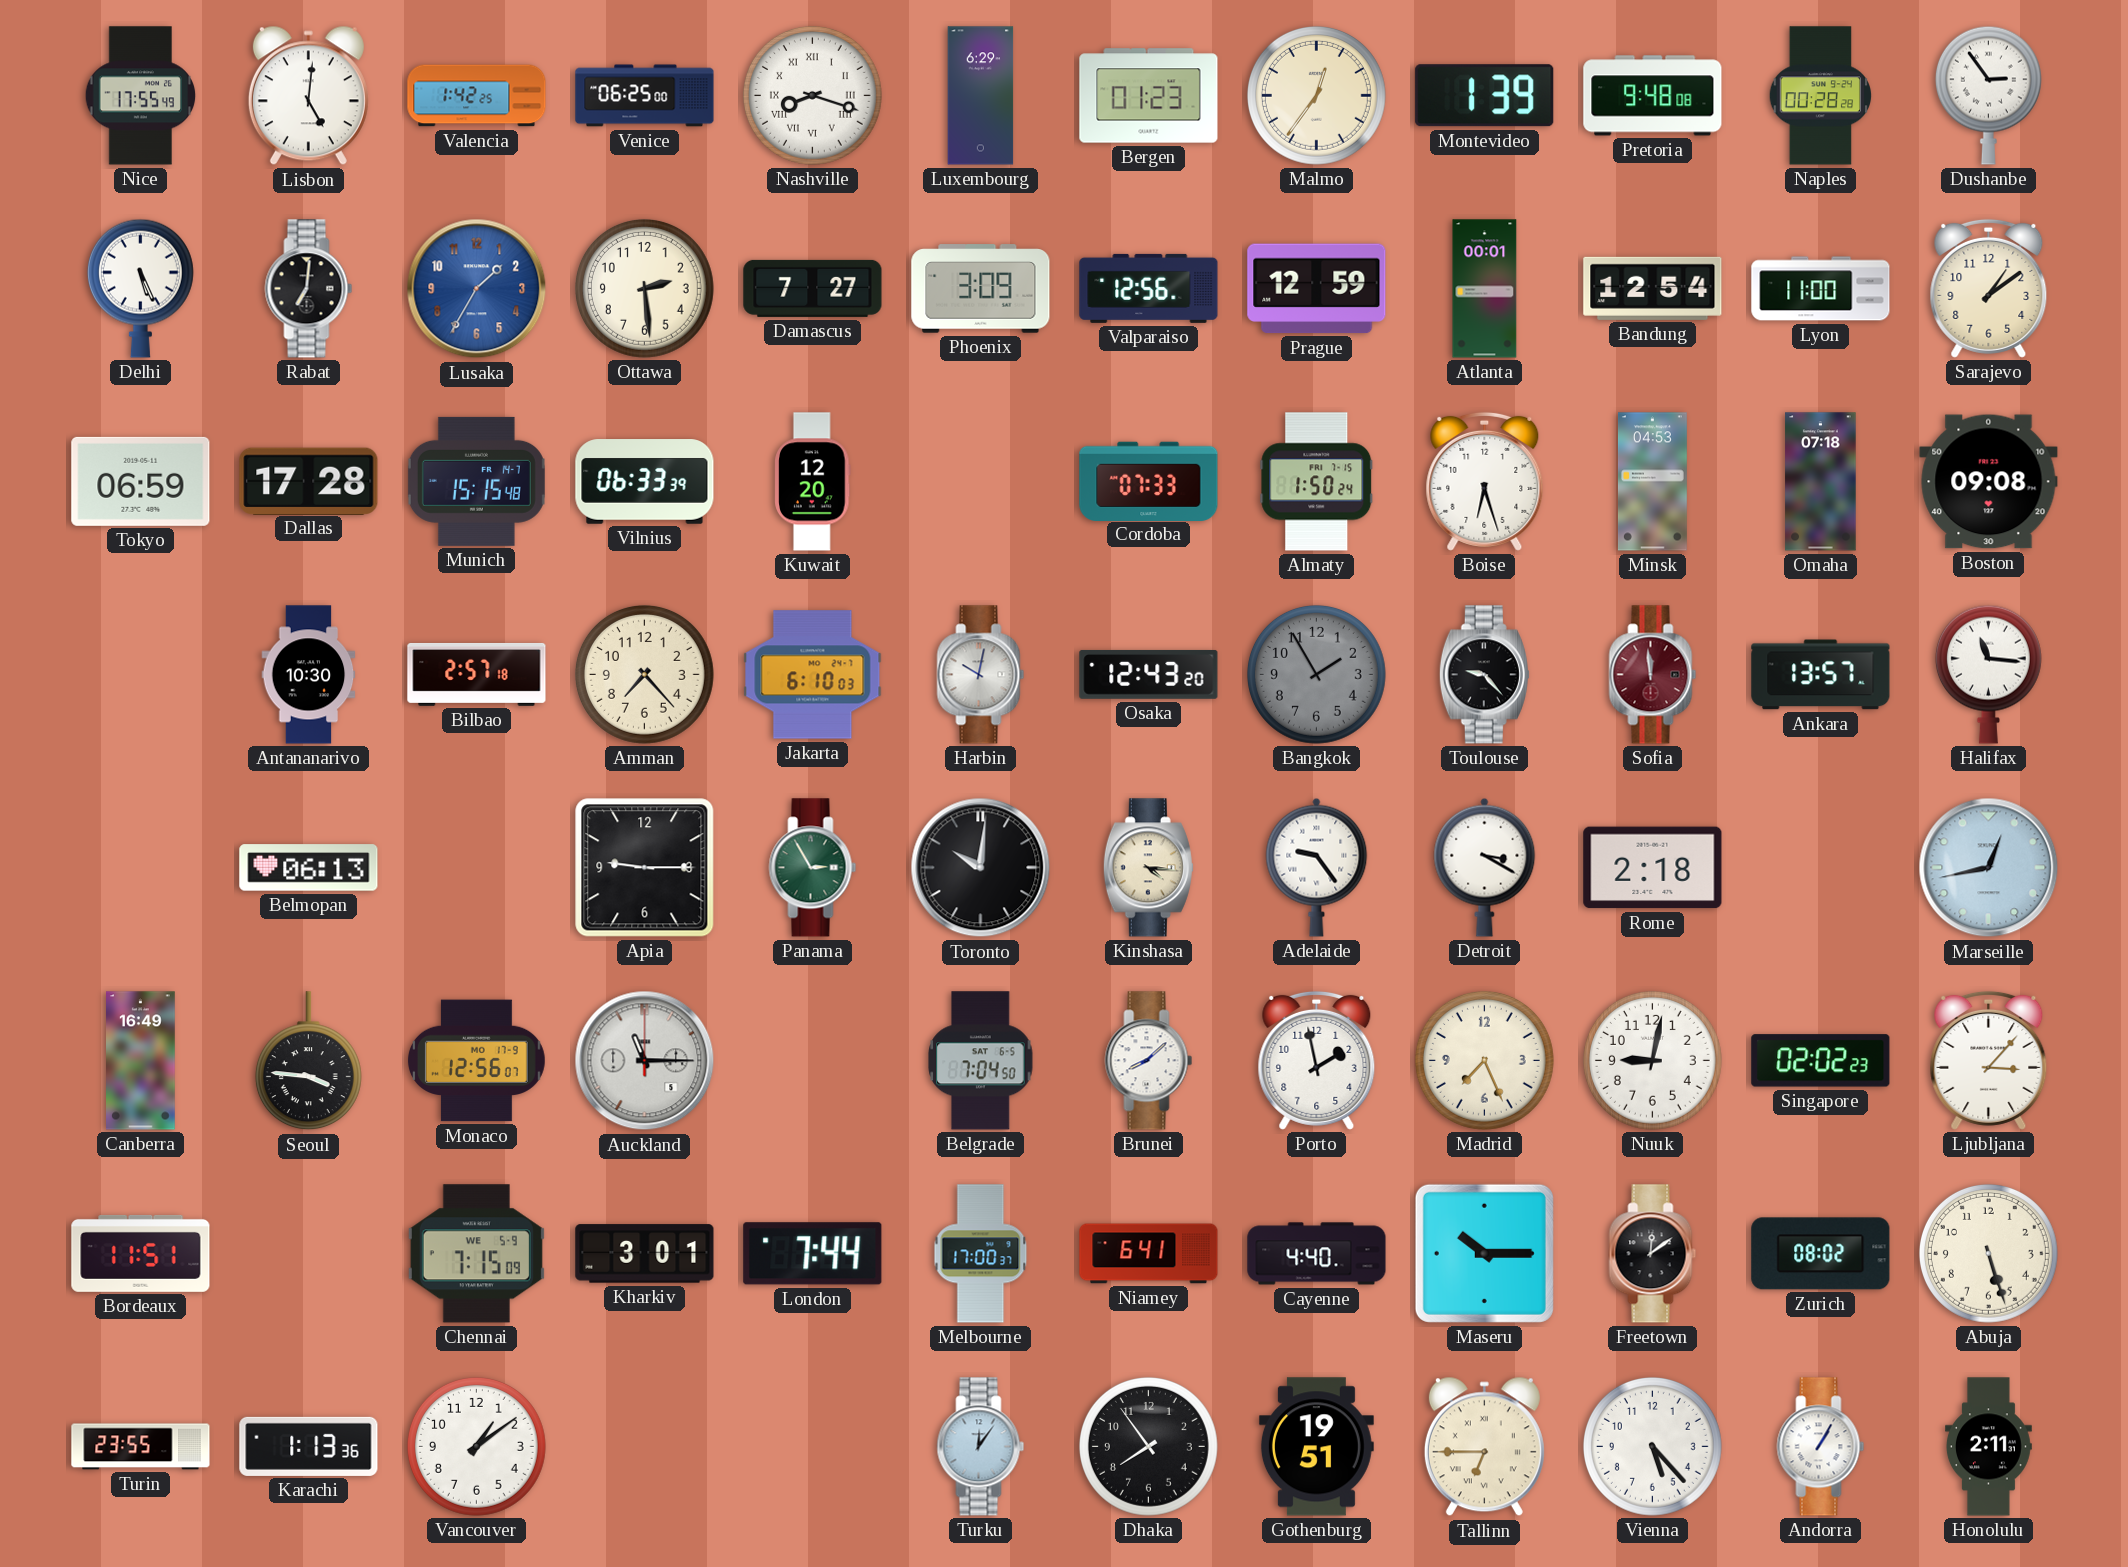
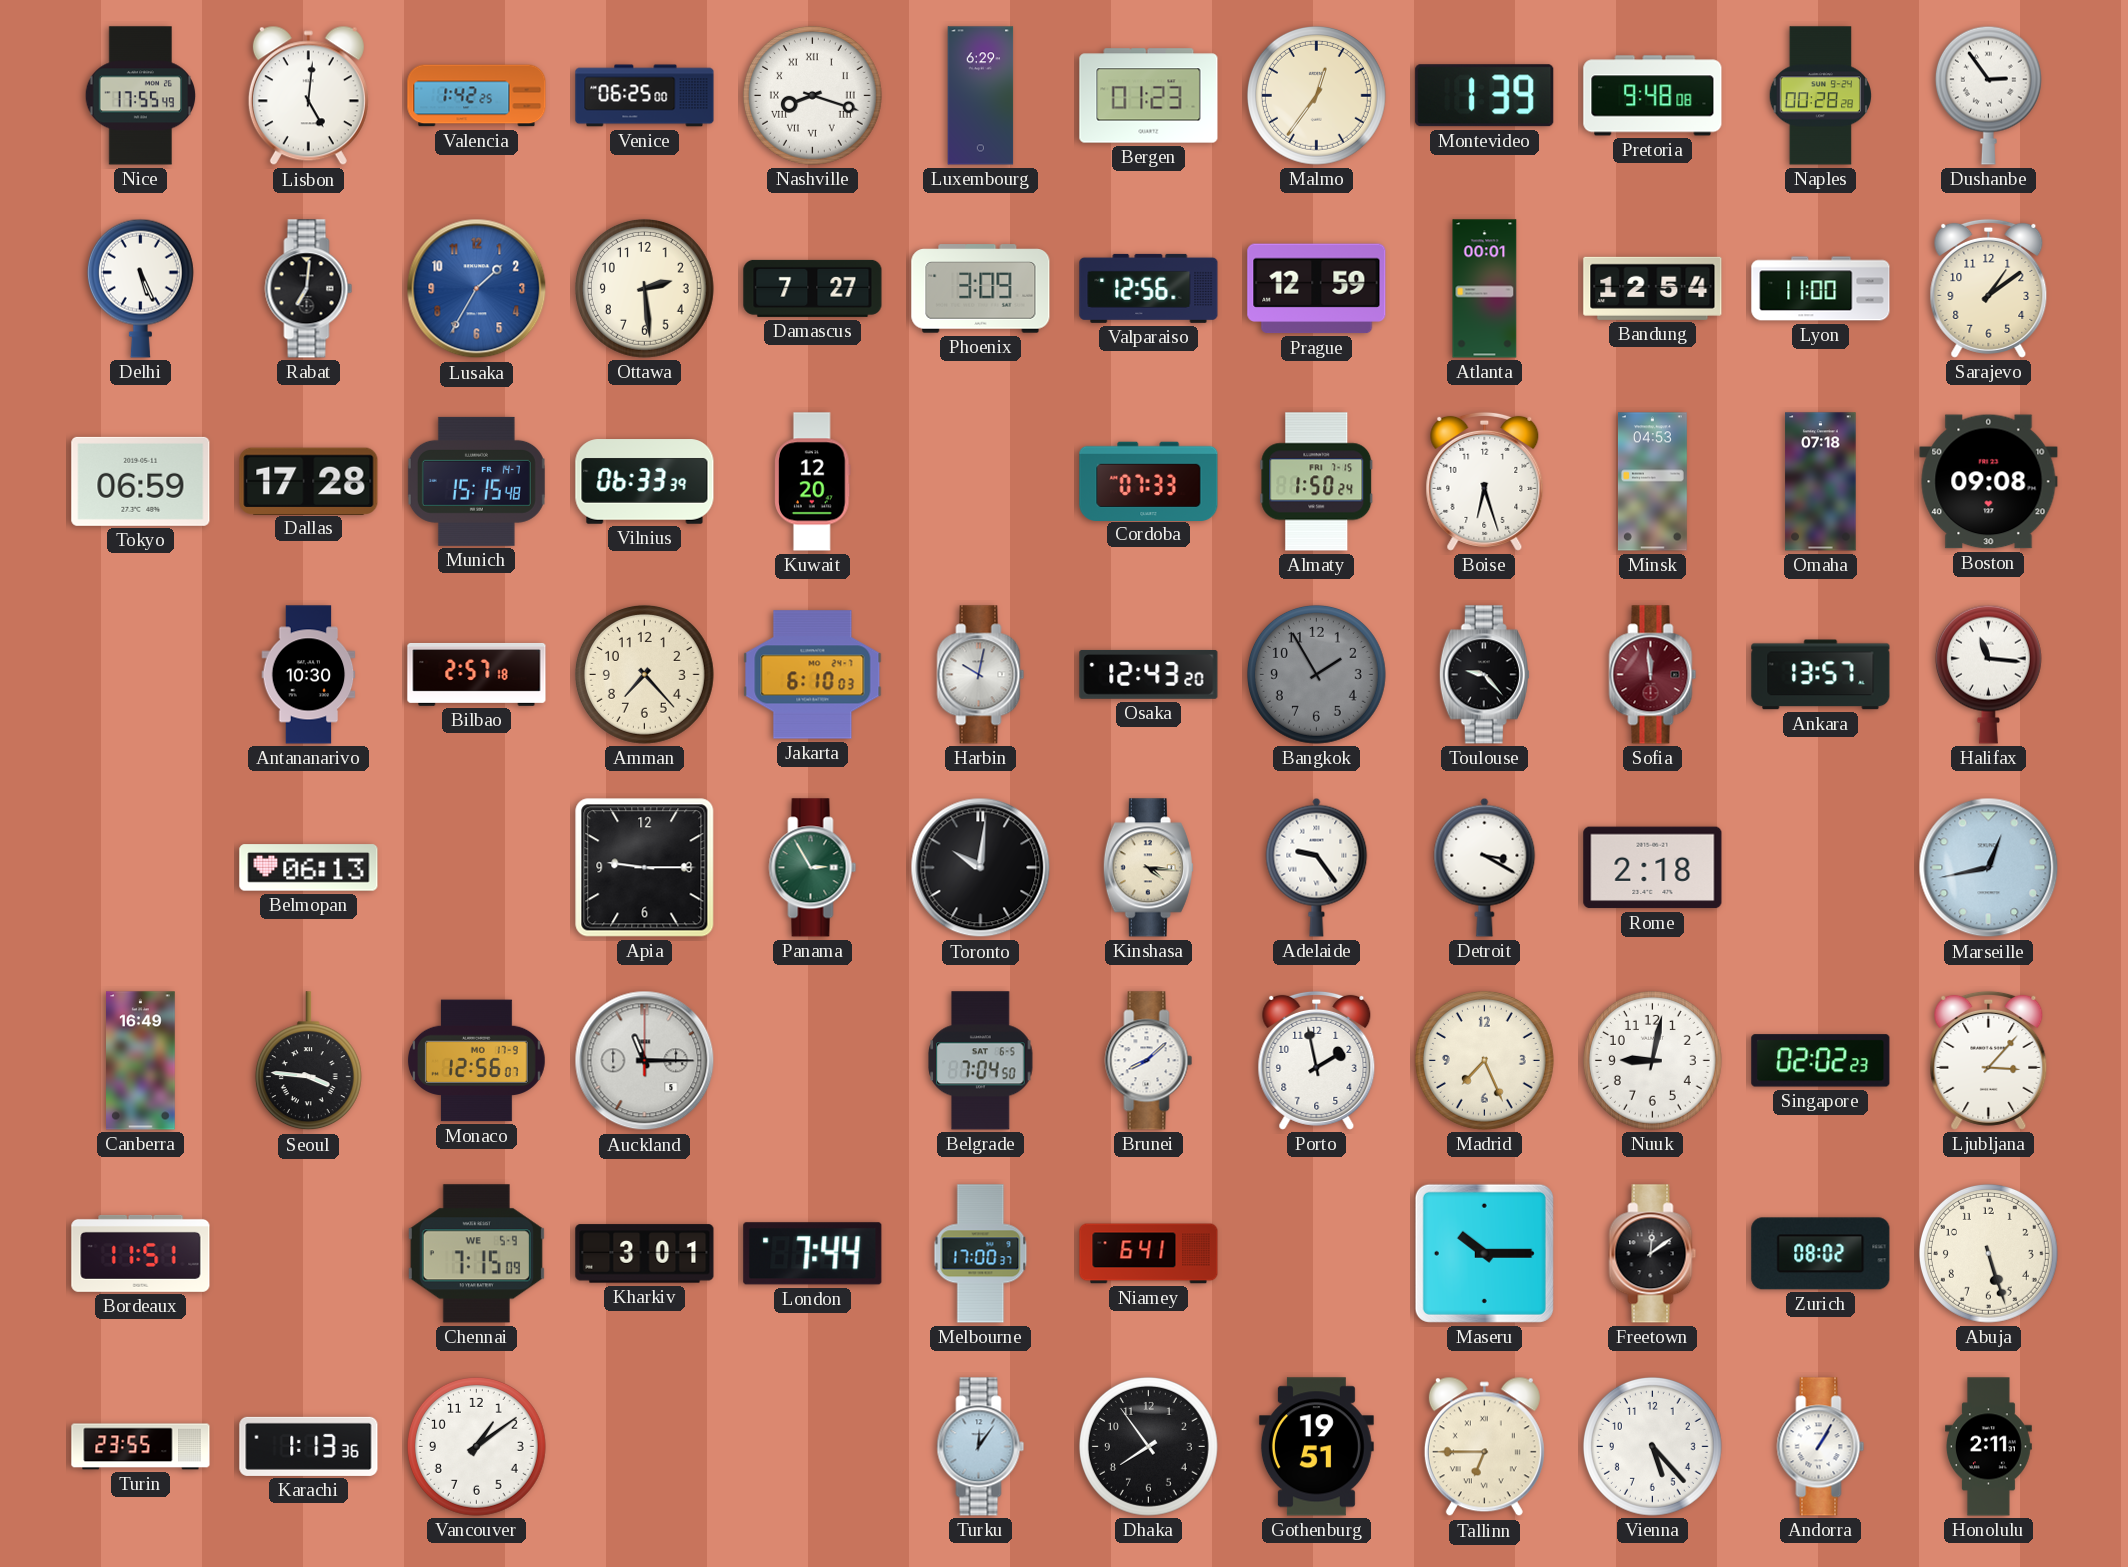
Cayenne: 4:40 -> none (1317, 1254)
